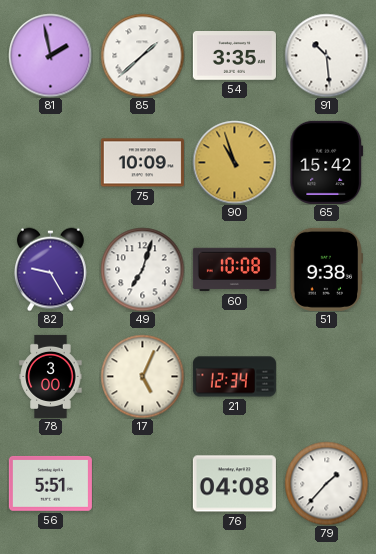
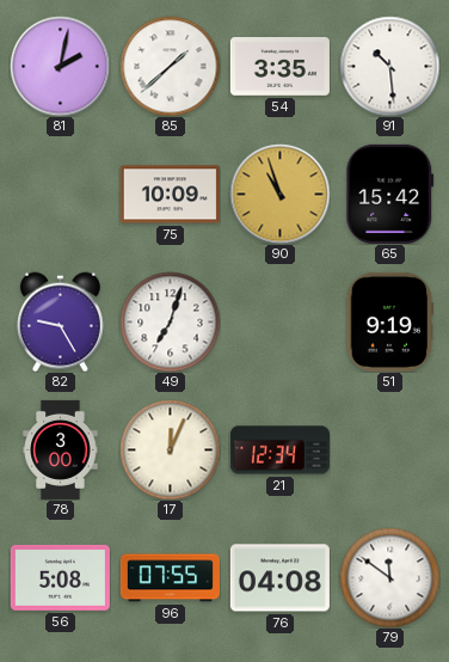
81: 1:58 -> 2:02 (60, 66)
60: 10:08 -> none (234, 270)
51: 9:38 -> 9:19 (390, 321)
17: 5:04 -> 12:04 (170, 449)
56: 5:51 -> 5:08 (60, 577)
96: none -> 07:55 (170, 578)
79: 1:37 -> 11:51 (389, 577)
